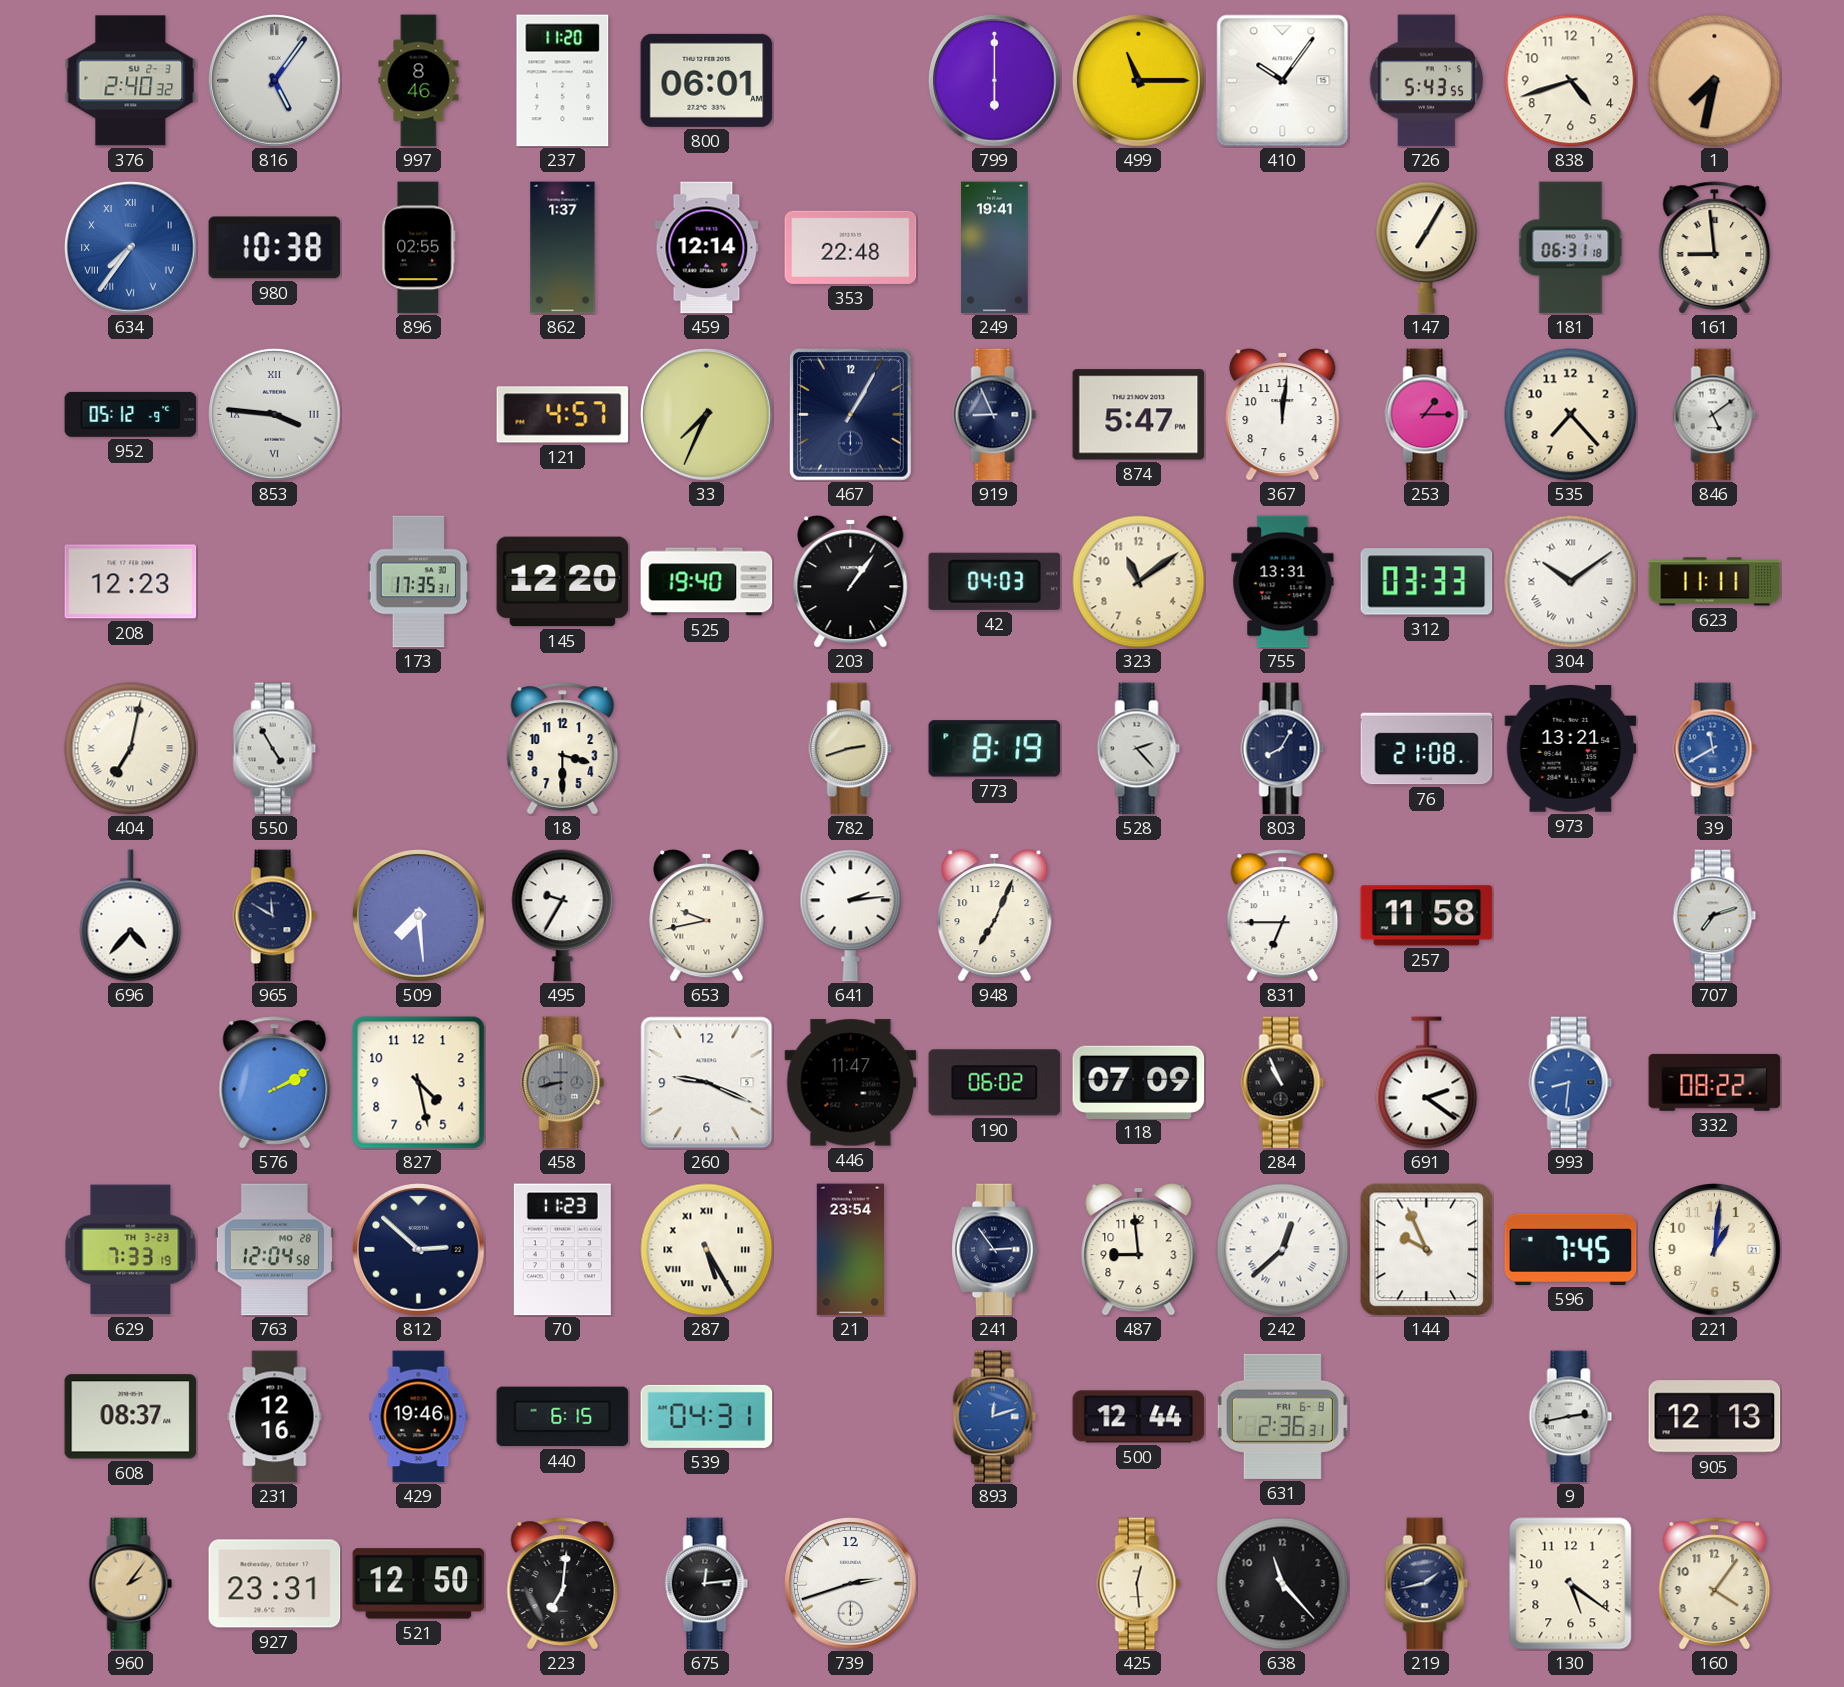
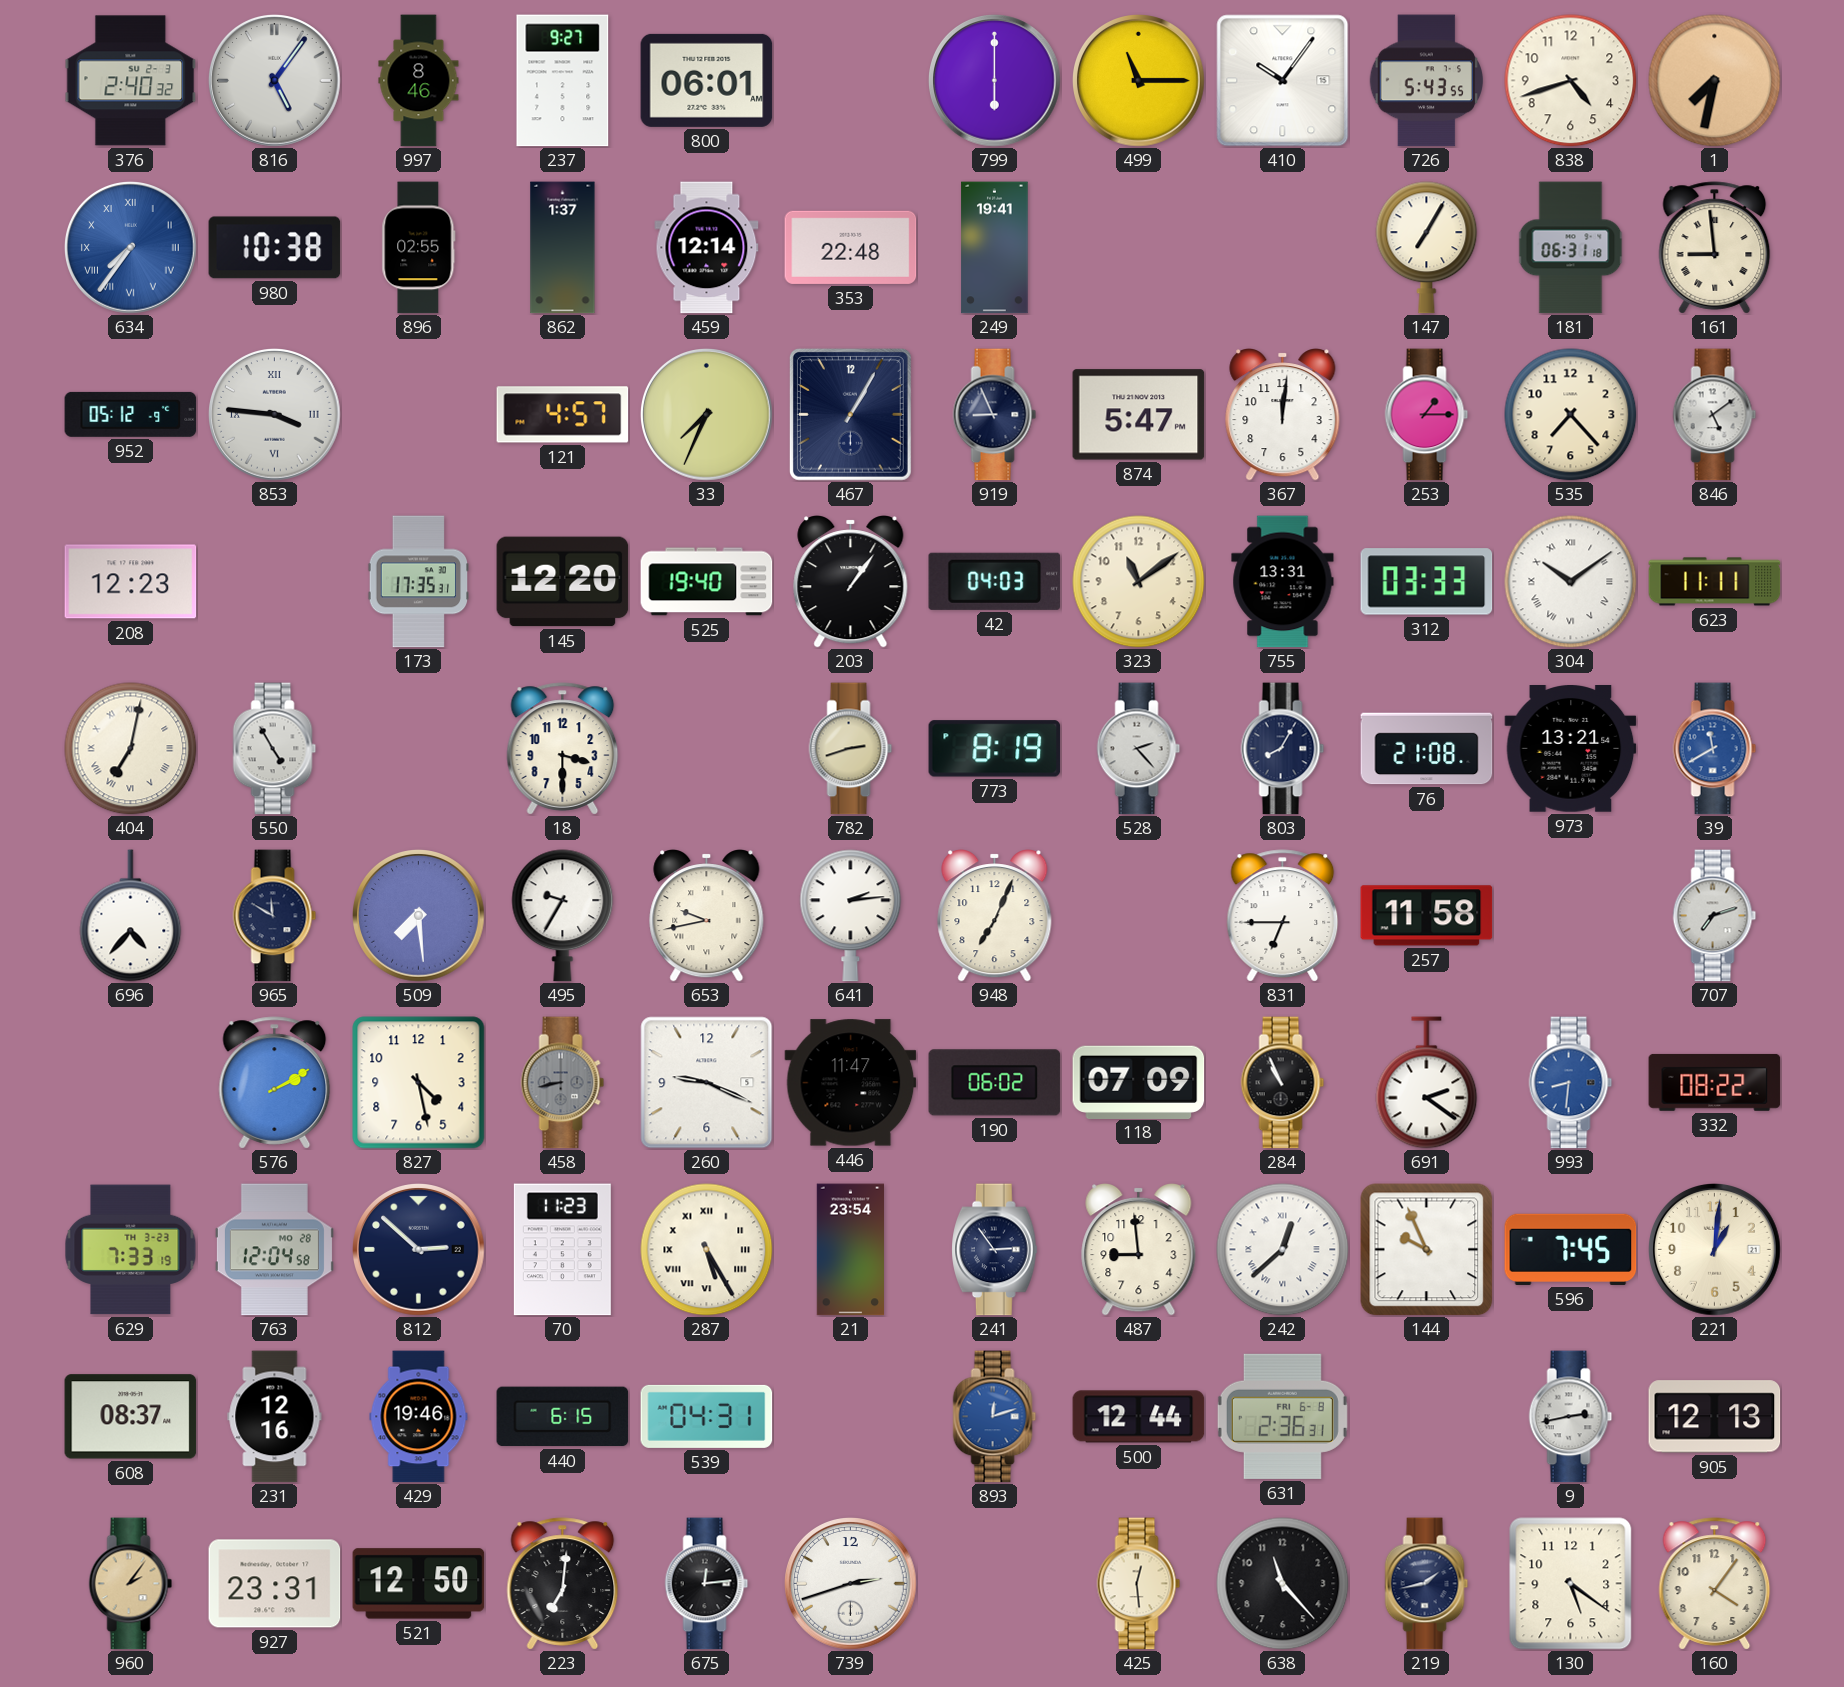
237: 11:20 -> 9:27 (563, 81)
